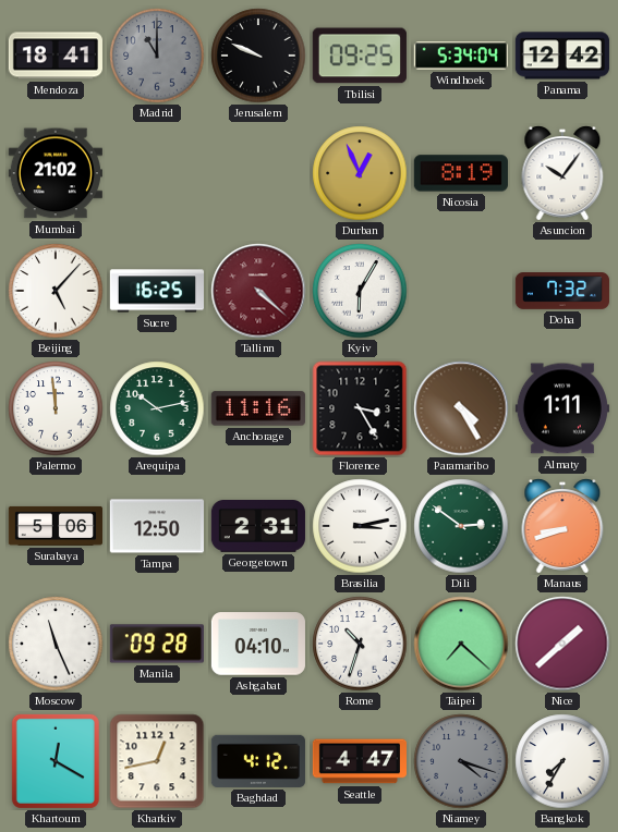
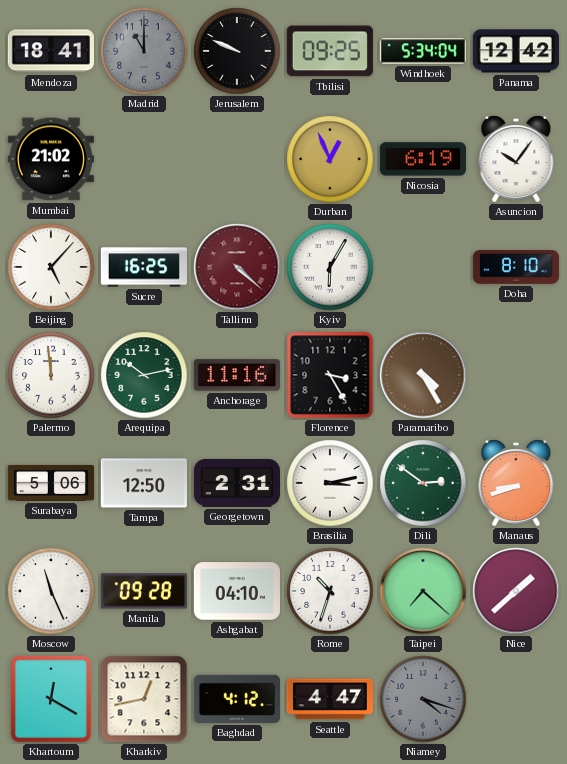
Nicosia: 8:19 -> 6:19 (423, 159)
Doha: 7:32 -> 8:10 (515, 268)
Almaty: 1:11 -> none (562, 408)
Bangkok: 7:35 -> none (562, 761)
